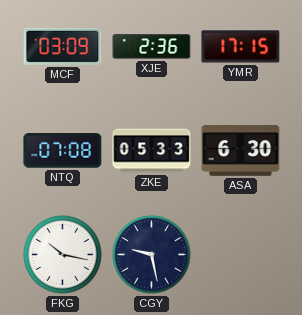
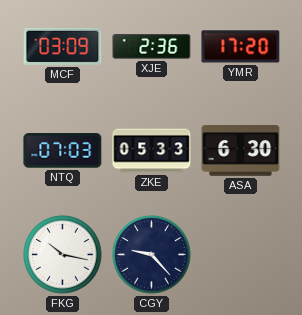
YMR: 17:15 -> 17:20 (241, 47)
NTQ: 07:08 -> 07:03 (63, 151)
CGY: 9:28 -> 9:23 (152, 255)
